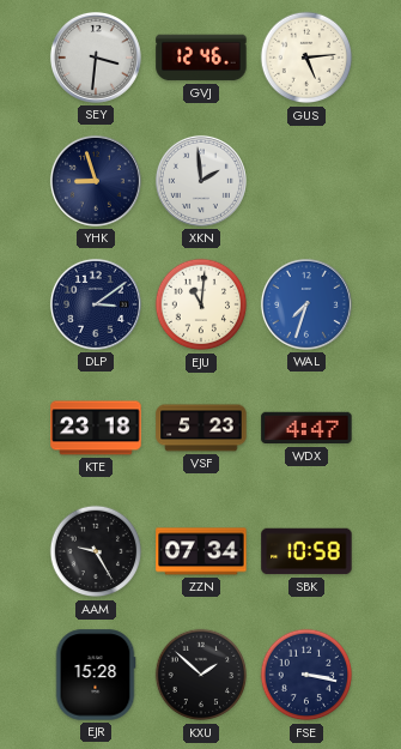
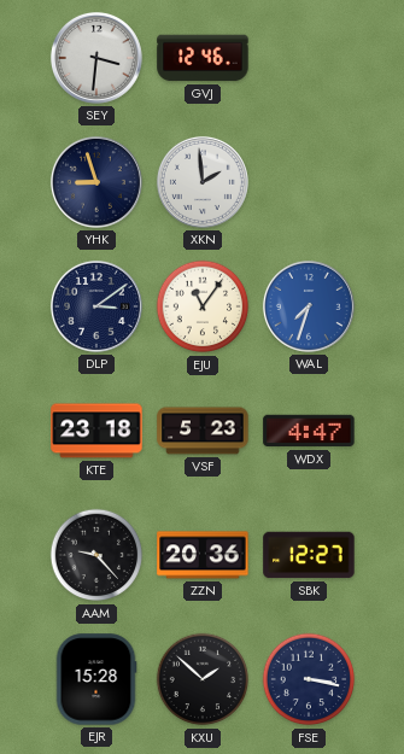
GUS: 5:14 -> none (306, 58)
EJU: 11:01 -> 11:06 (203, 306)
AAM: 9:25 -> 9:23 (96, 555)
ZZN: 07:34 -> 20:36 (203, 555)
SBK: 10:58 -> 12:27 (309, 555)
